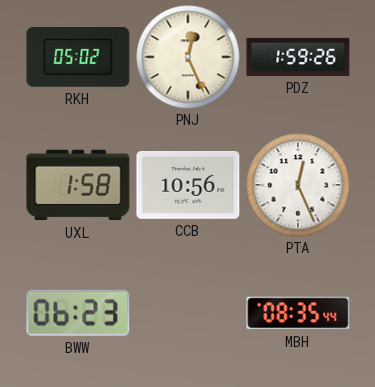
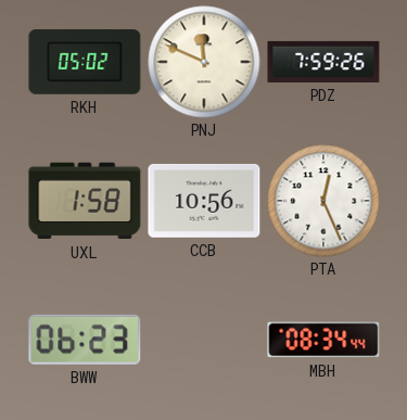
PNJ: 12:26 -> 11:49 (204, 62)
PDZ: 1:59 -> 7:59 (323, 62)
MBH: 08:35 -> 08:34 (323, 340)
